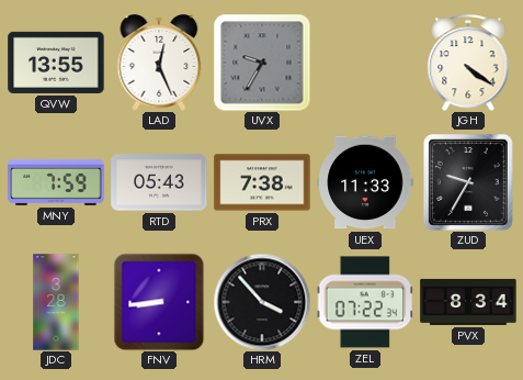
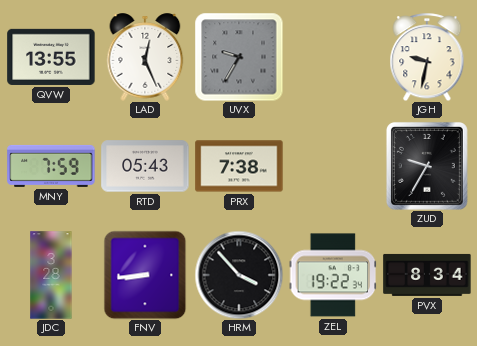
JGH: 4:21 -> 9:32 (427, 57)
UEX: 11:33 -> none (365, 182)
ZEL: 07:22 -> 19:22 (333, 275)
